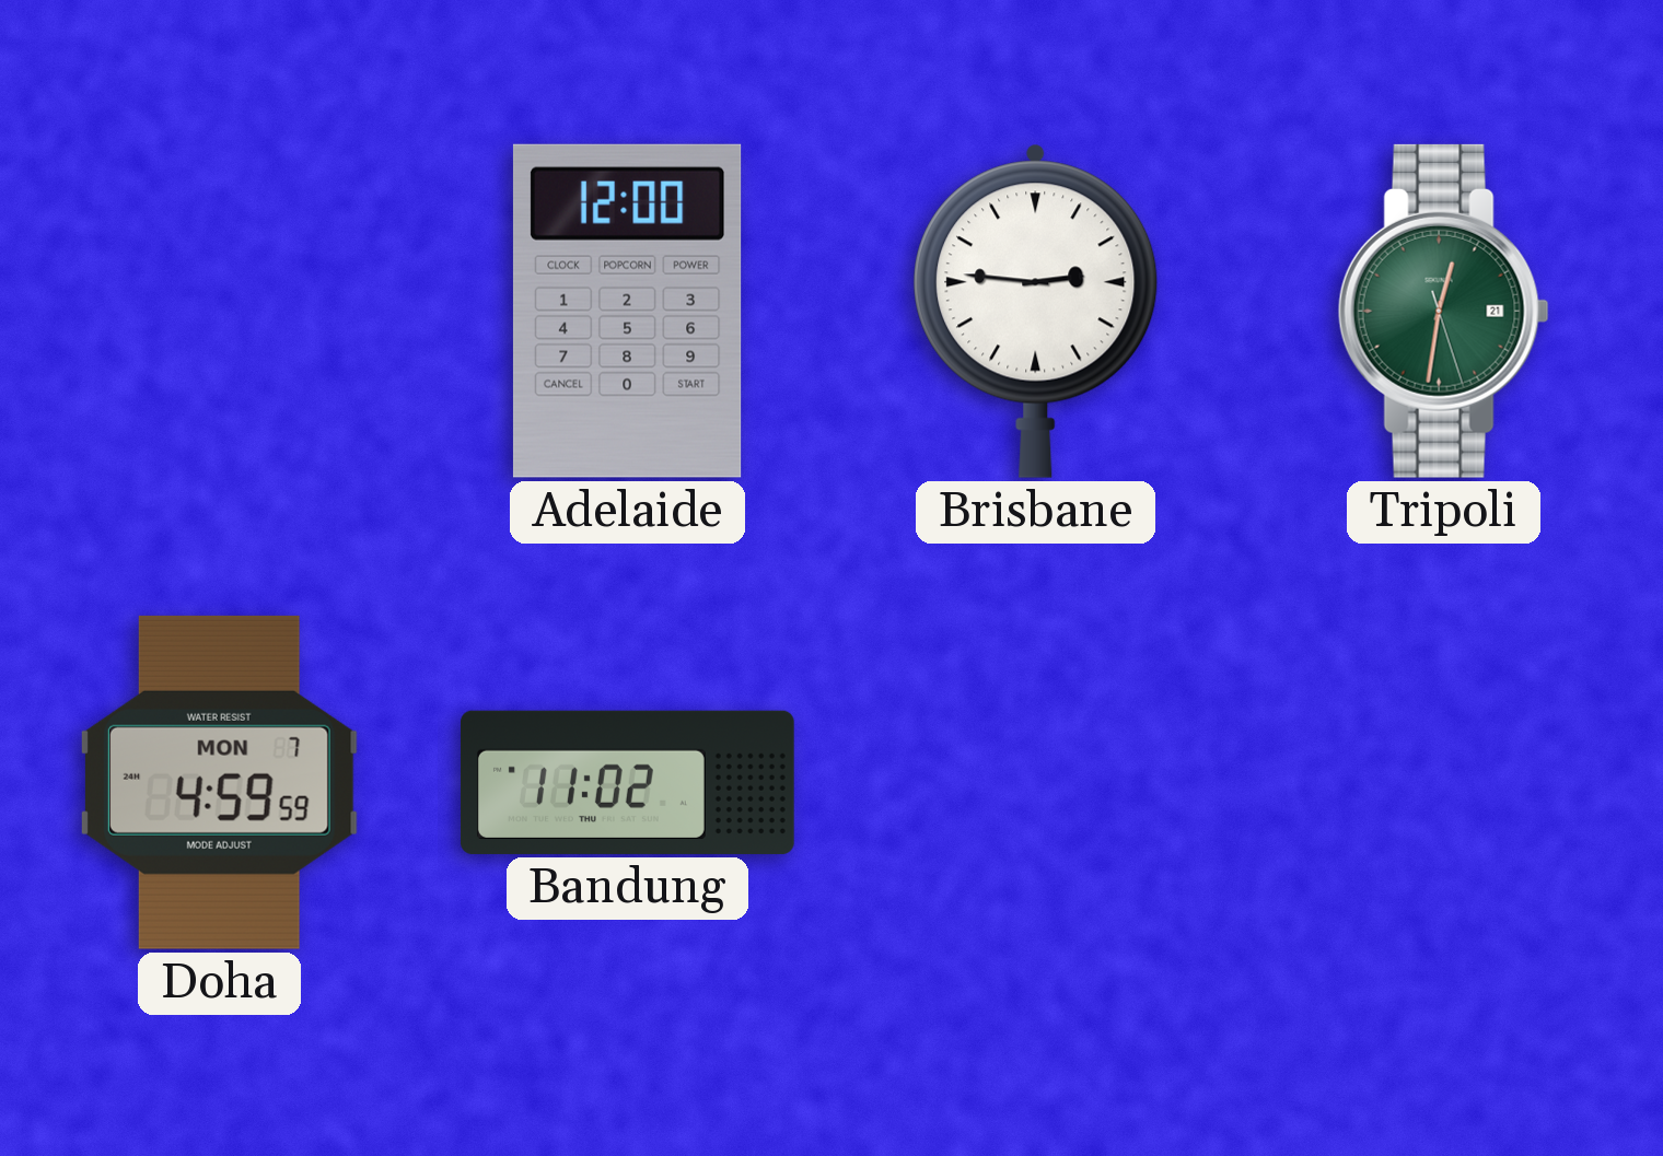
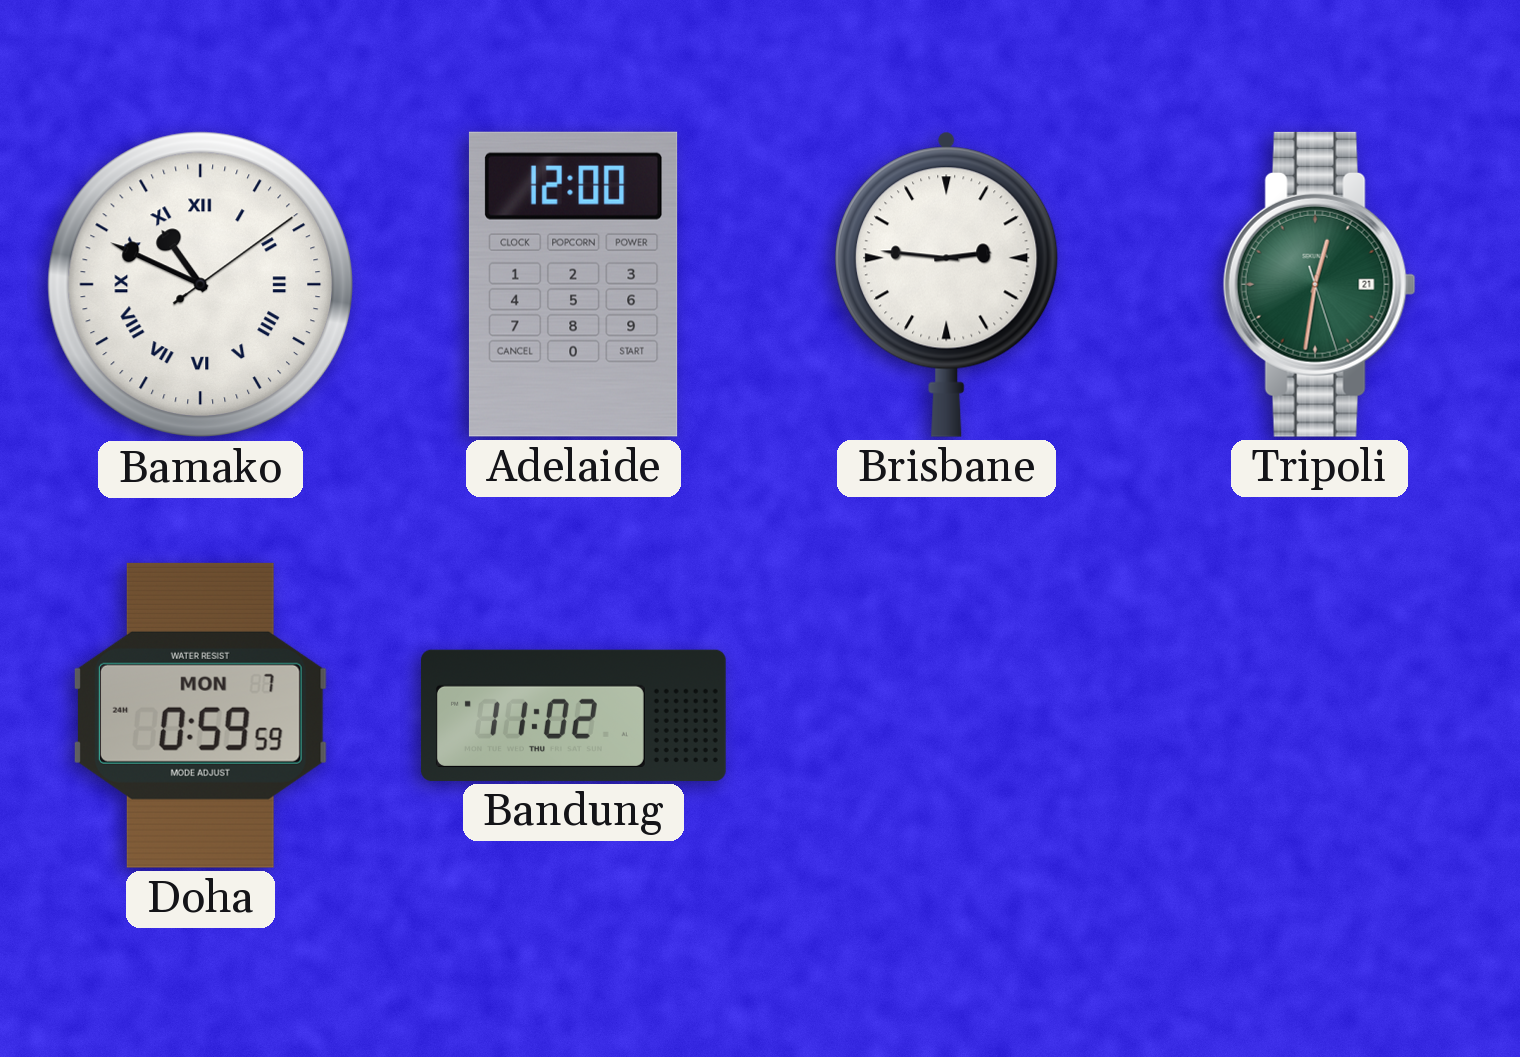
Bamako: none -> 10:49 (201, 285)
Doha: 4:59 -> 0:59 (200, 715)
